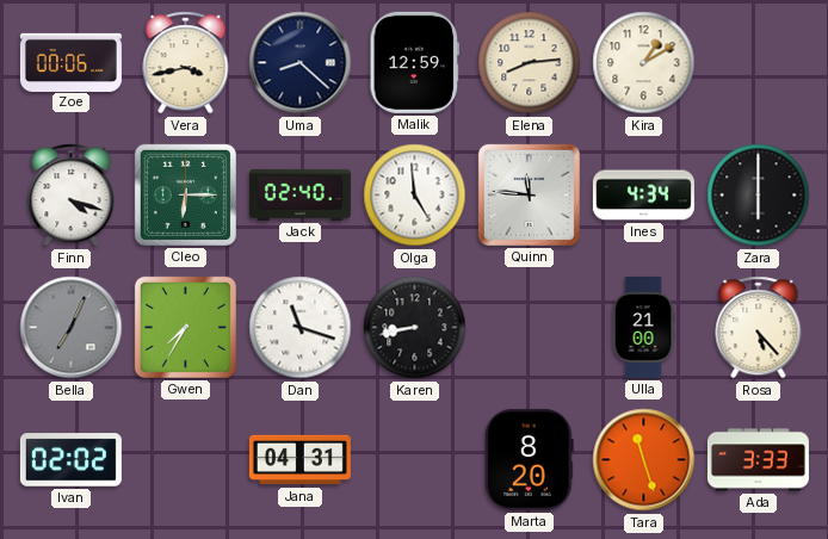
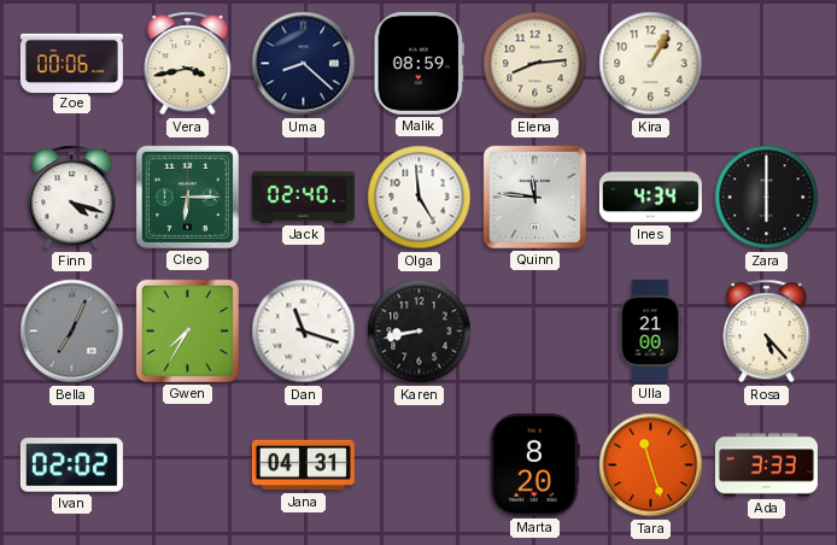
Malik: 12:59 -> 08:59 (418, 63)
Kira: 1:10 -> 1:05 (651, 64)
